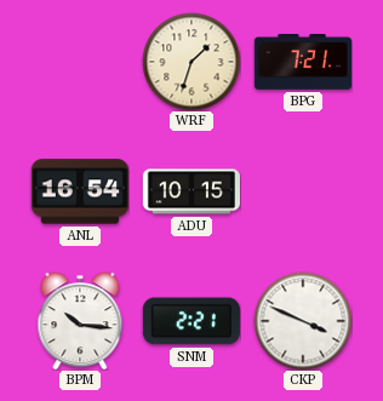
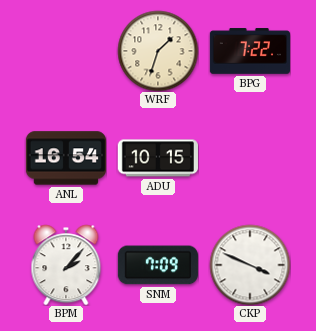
BPG: 7:21 -> 7:22 (249, 51)
BPM: 10:16 -> 2:07 (66, 265)
SNM: 2:21 -> 7:09 (158, 265)
